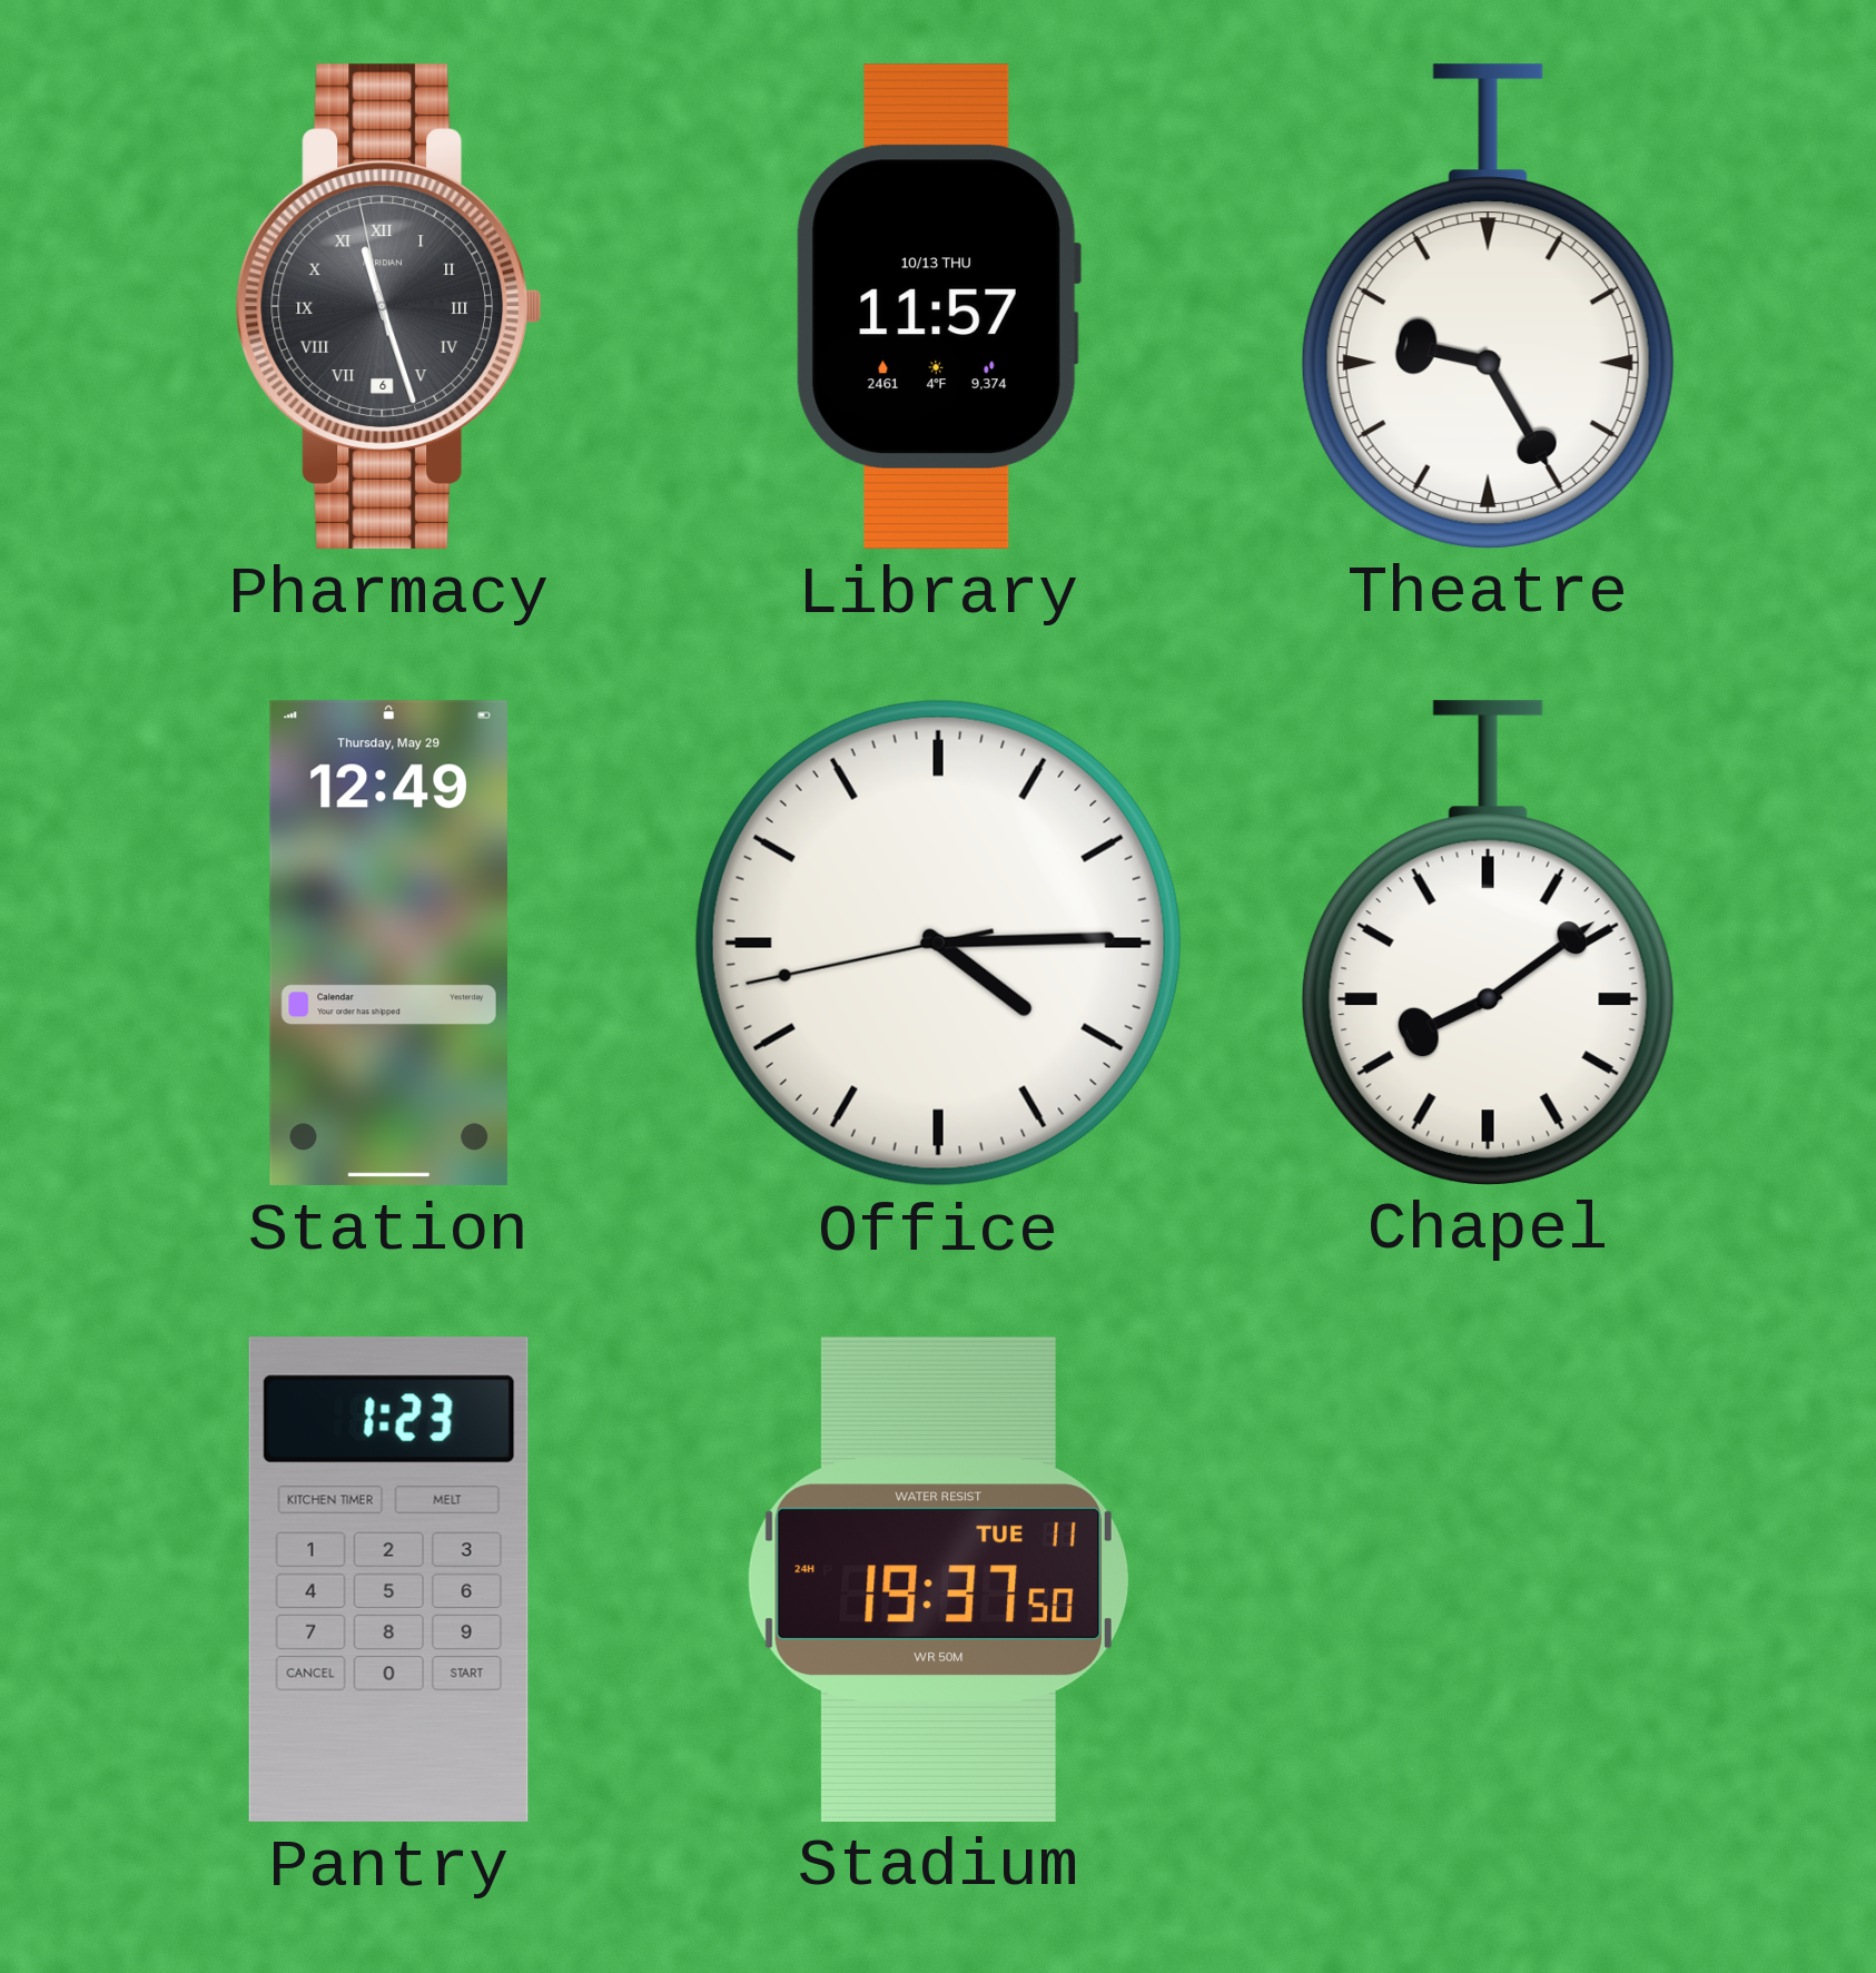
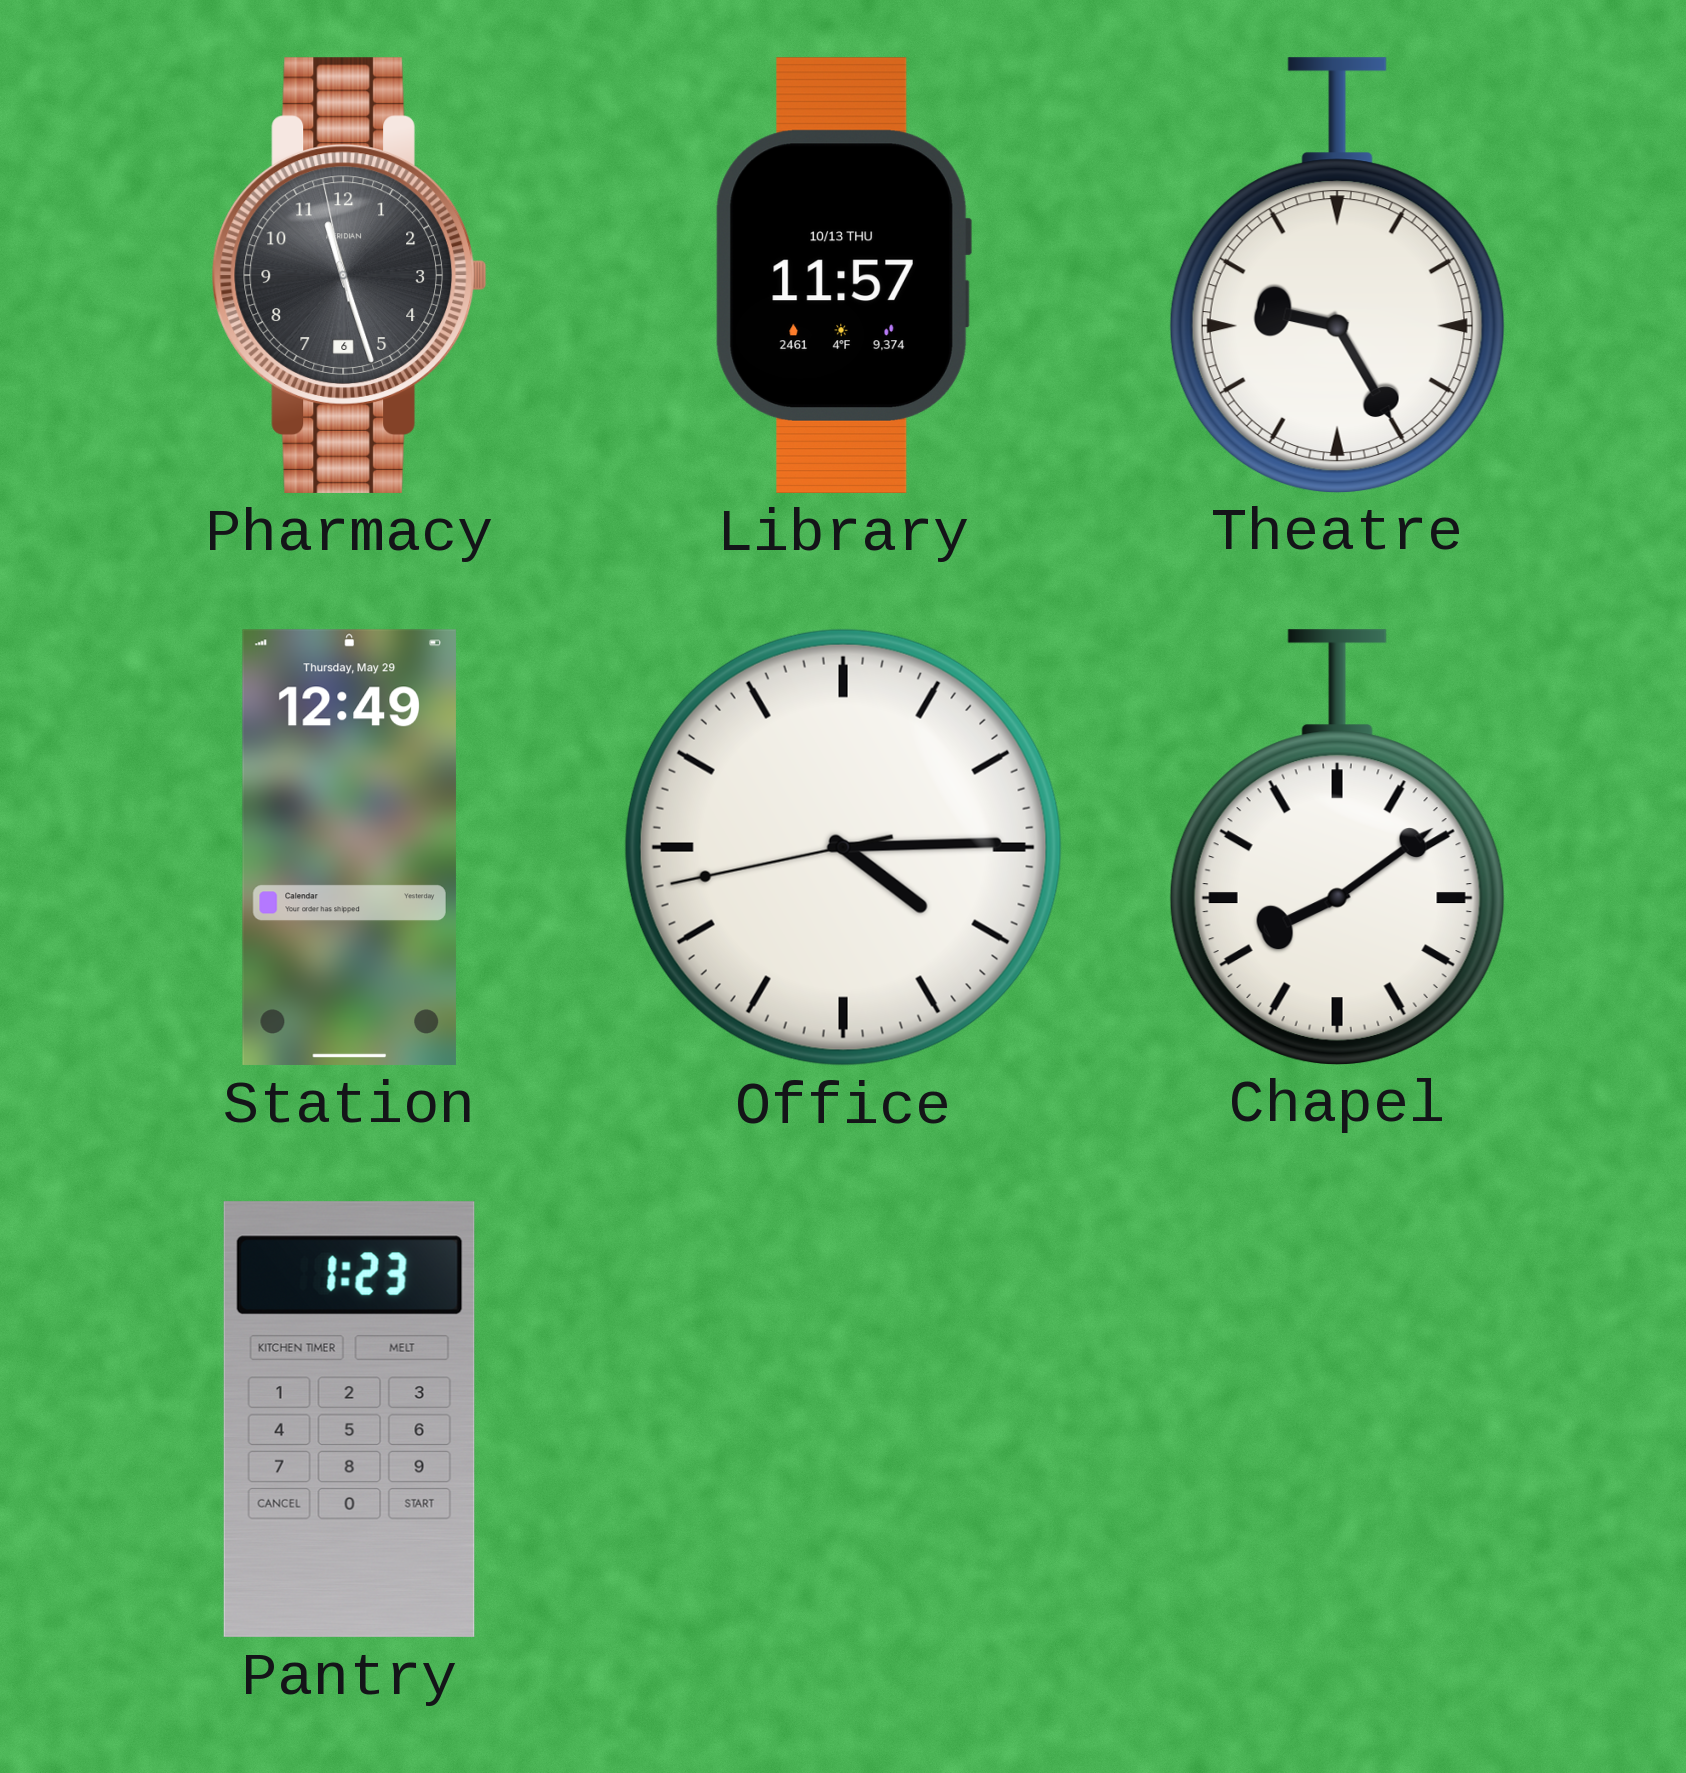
Pharmacy numerals: Roman -> Arabic (349, 275)
Stadium: 19:37 -> none (938, 1579)
